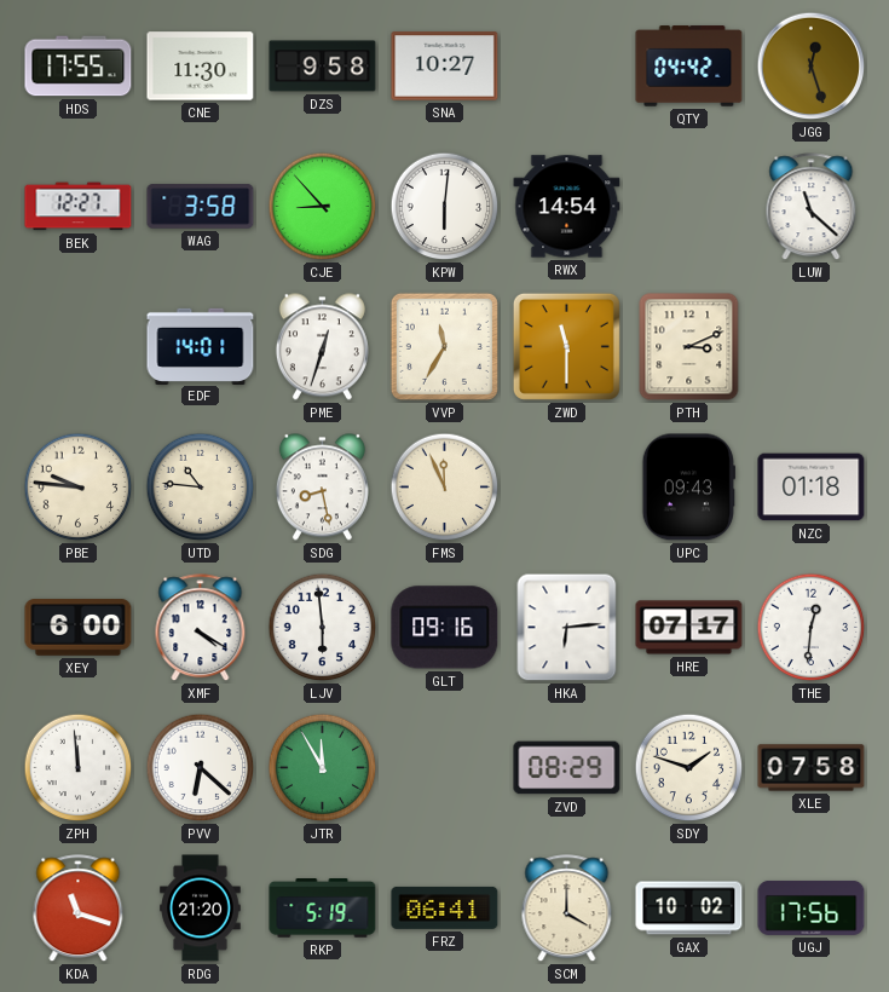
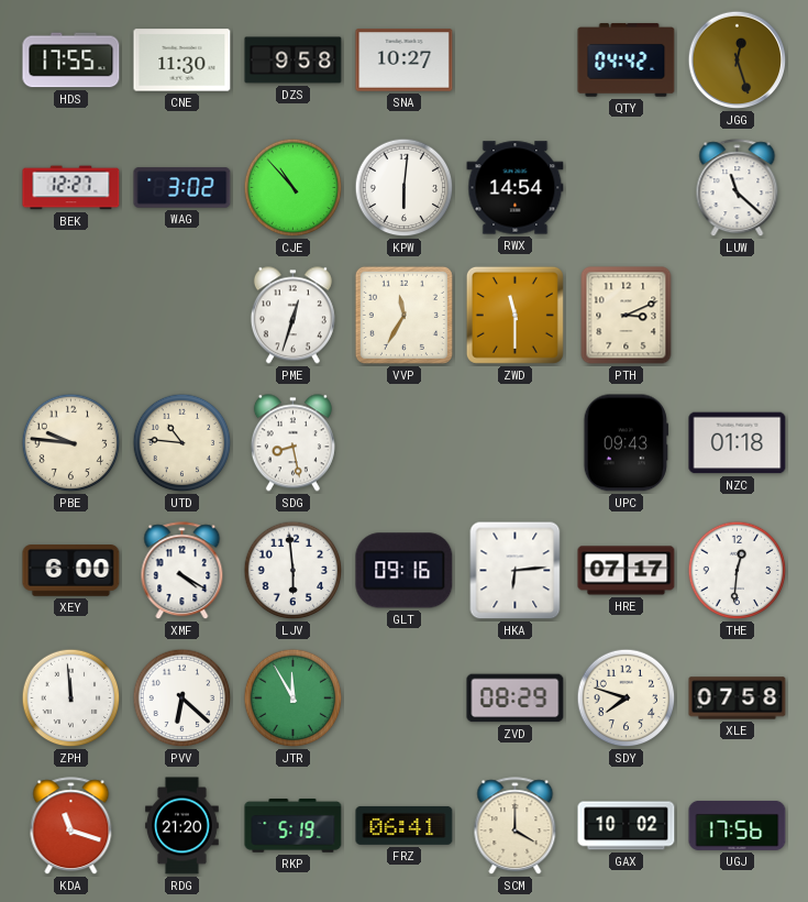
WAG: 3:58 -> 3:02 (182, 188)
CJE: 8:53 -> 10:53 (294, 188)
EDF: 14:01 -> none (201, 346)
FMS: 11:56 -> none (445, 488)
SDY: 1:48 -> 7:48 (627, 698)
